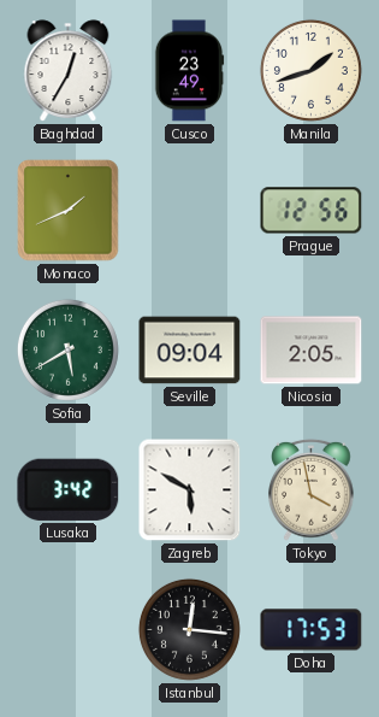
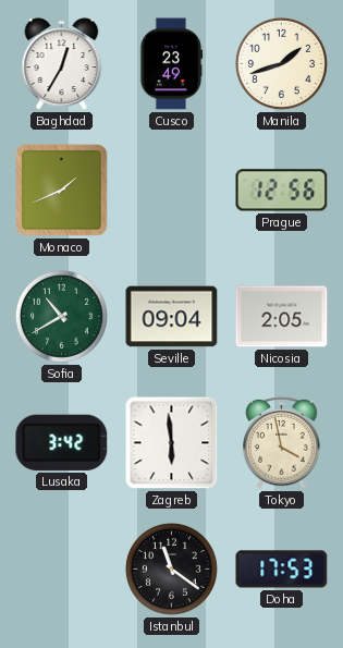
Sofia: 5:40 -> 10:40 (61, 316)
Zagreb: 5:50 -> 5:59 (172, 443)
Istanbul: 12:16 -> 11:21 (171, 568)
